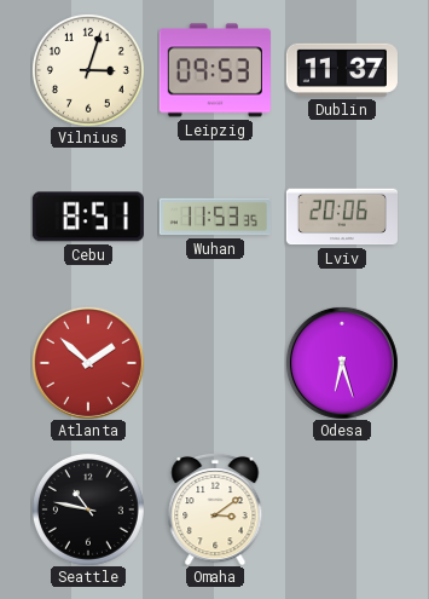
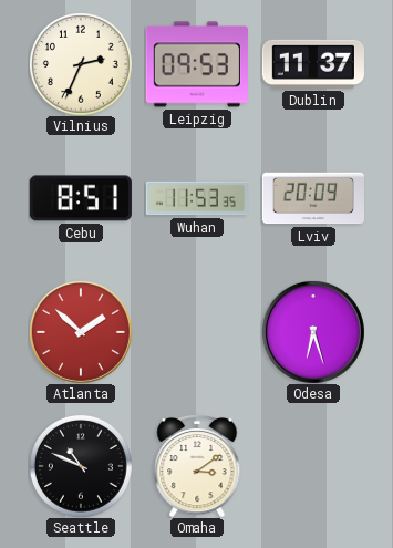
Vilnius: 3:03 -> 2:34 (81, 64)
Lviv: 20:06 -> 20:09 (312, 198)
Seattle: 10:47 -> 10:49 (81, 466)
